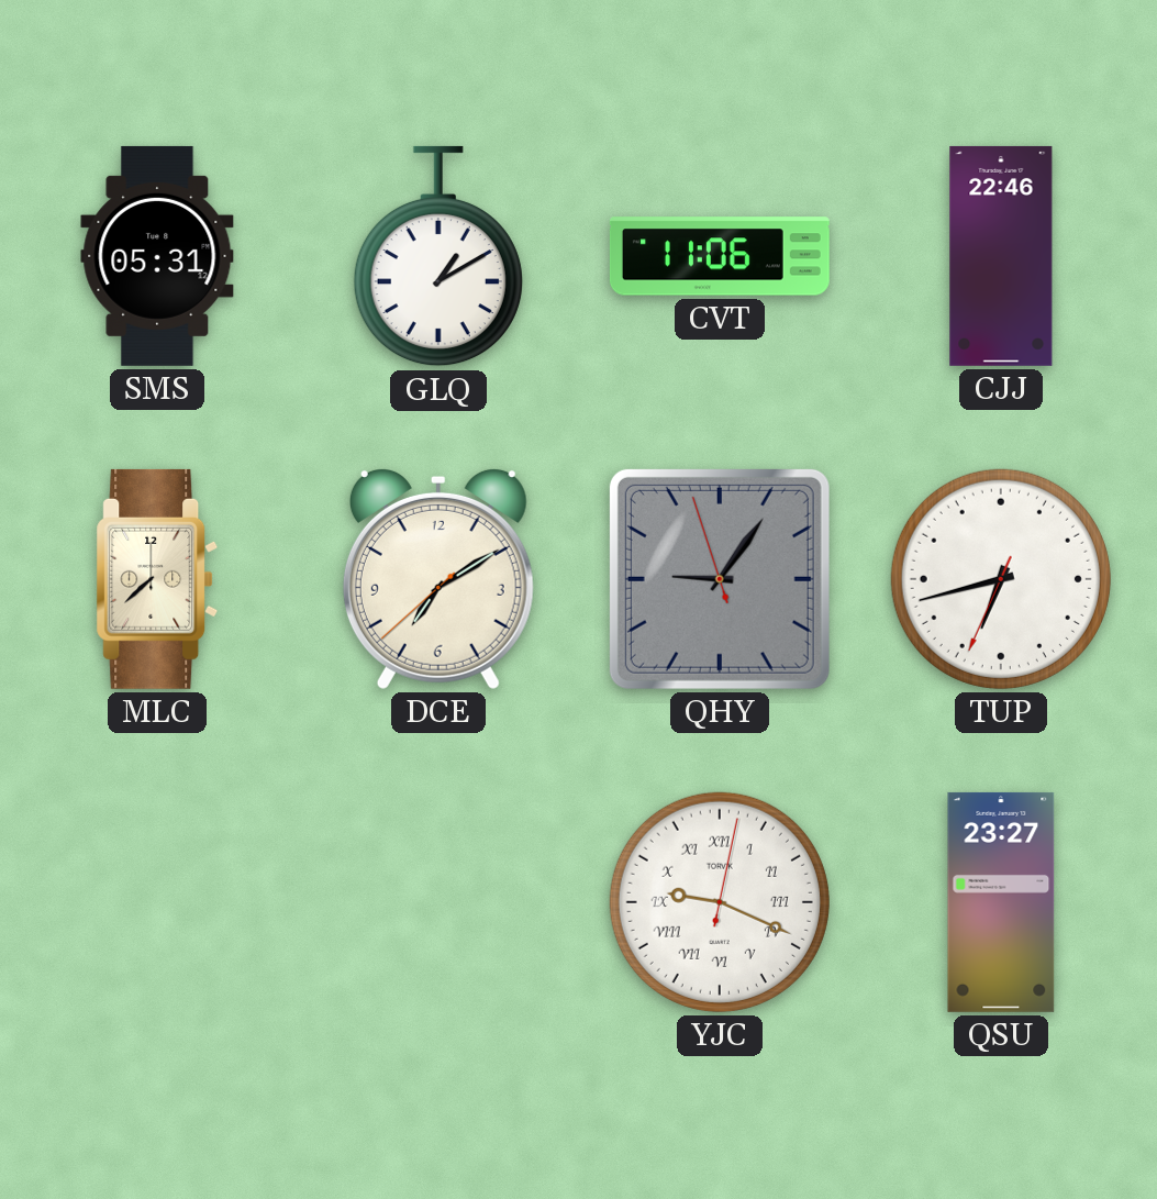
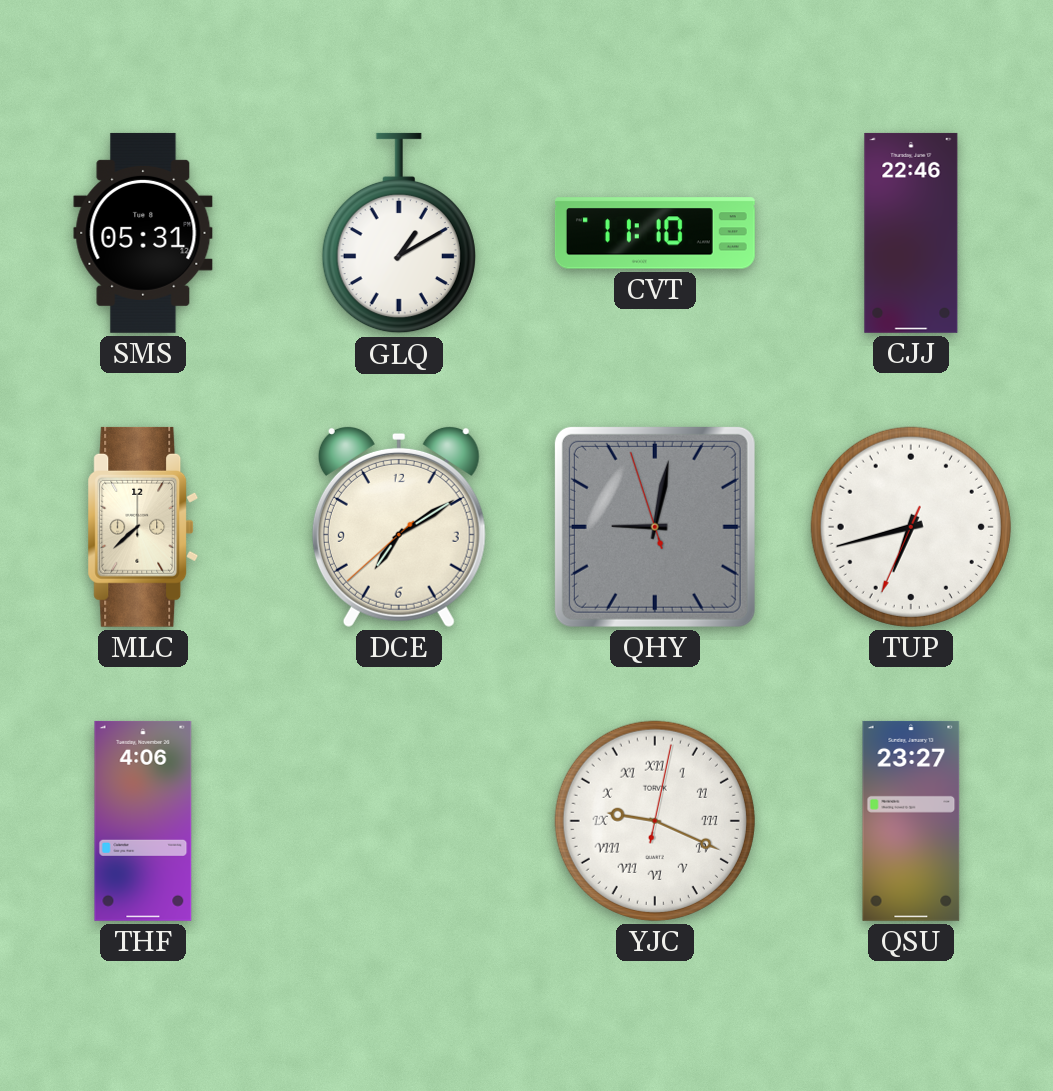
CVT: 11:06 -> 11:10 (655, 233)
QHY: 9:05 -> 9:01 (655, 527)
THF: none -> 4:06 (143, 821)
